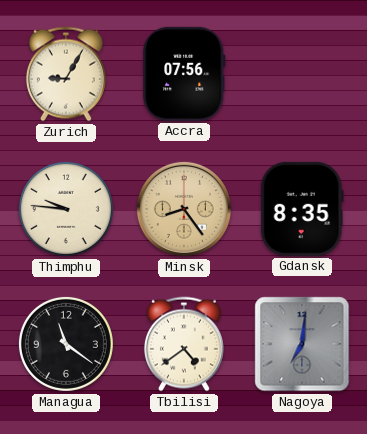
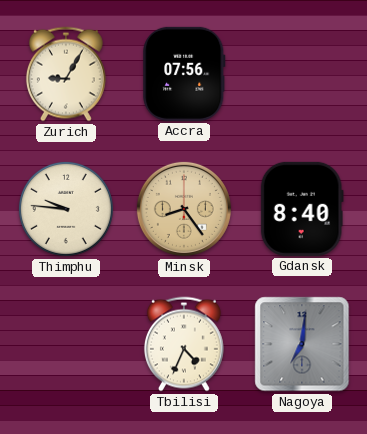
Gdansk: 8:35 -> 8:40 (302, 209)
Managua: 11:21 -> none (66, 344)
Tbilisi: 4:39 -> 4:34 (184, 344)
